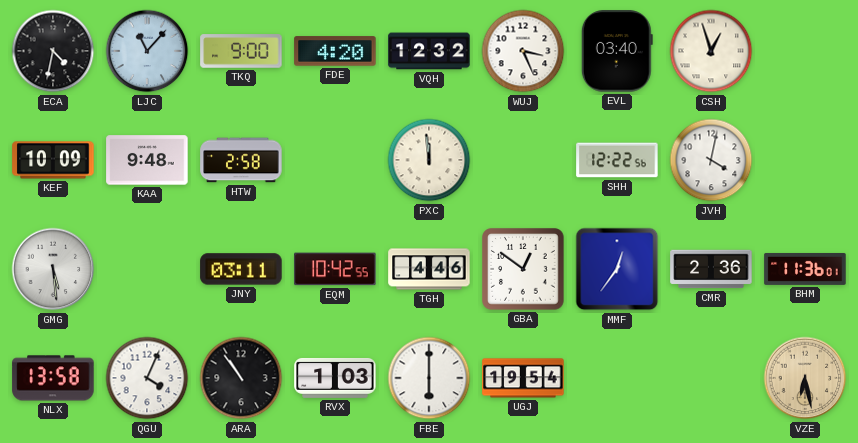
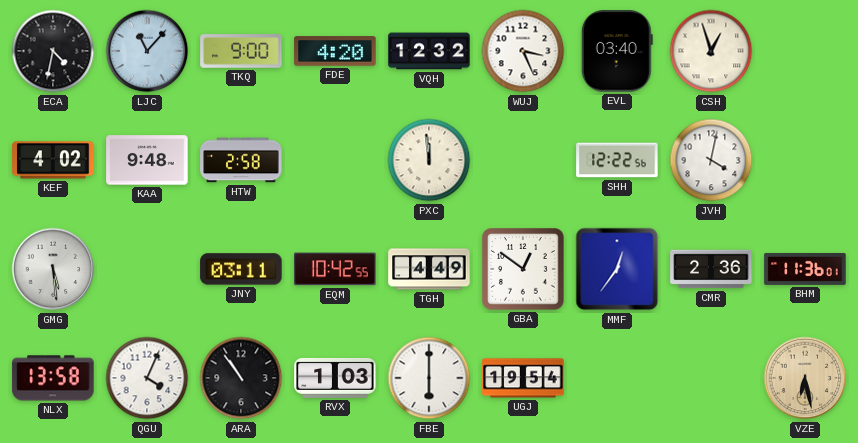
KEF: 10:09 -> 4:02 (53, 160)
TGH: 4:46 -> 4:49 (429, 269)
